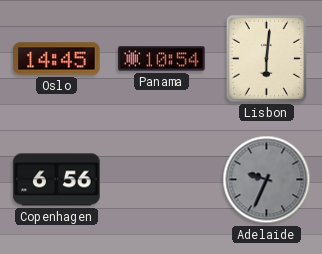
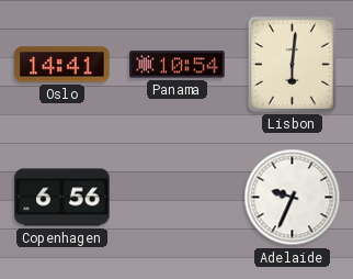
Oslo: 14:45 -> 14:41 (62, 65)
Adelaide dial: grey -> white (293, 198)
